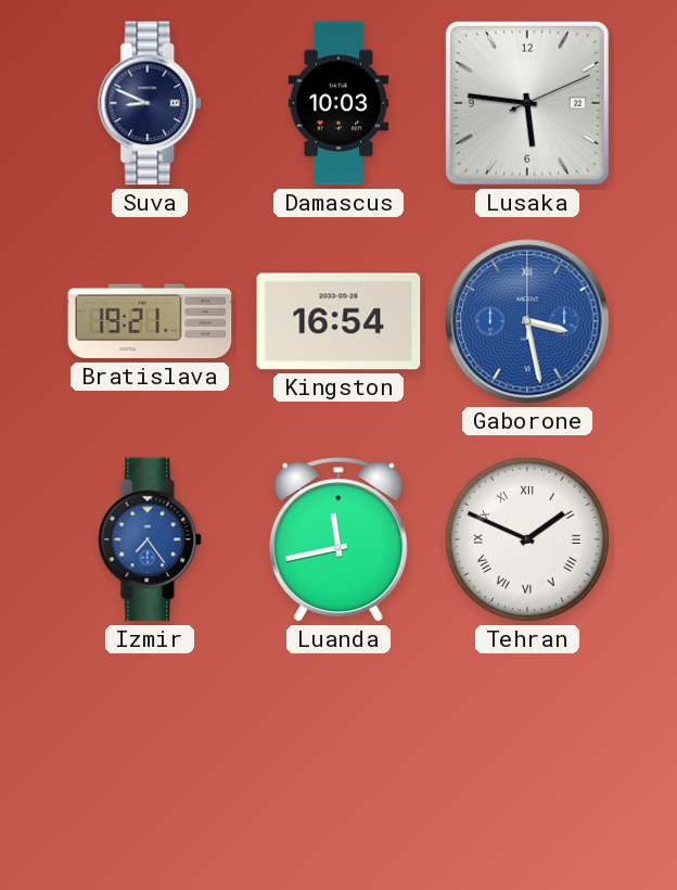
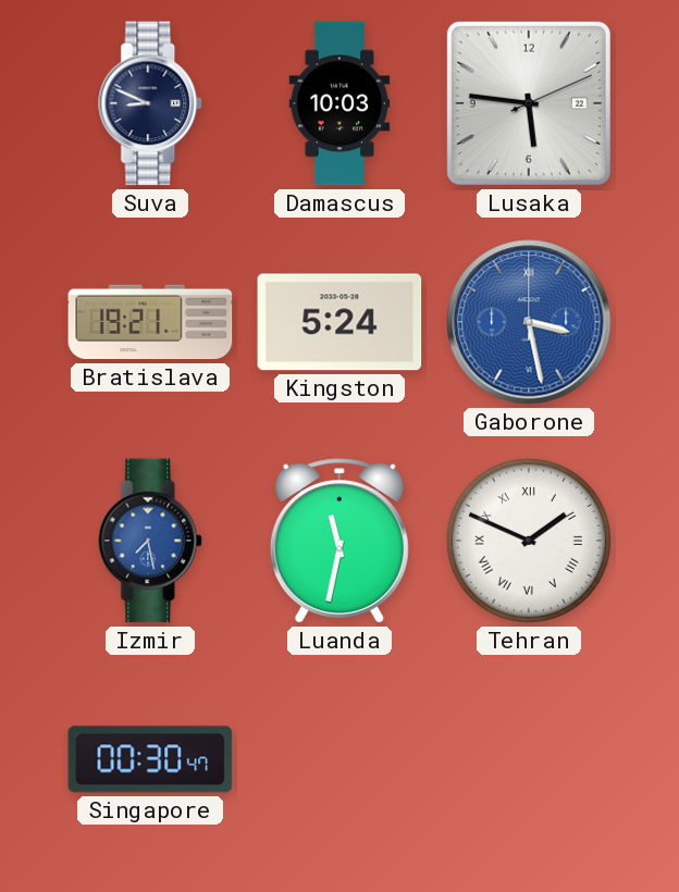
Kingston: 16:54 -> 5:24 (339, 322)
Izmir: 7:24 -> 7:28 (151, 541)
Luanda: 11:43 -> 11:32 (339, 541)
Singapore: none -> 00:30 (150, 759)
